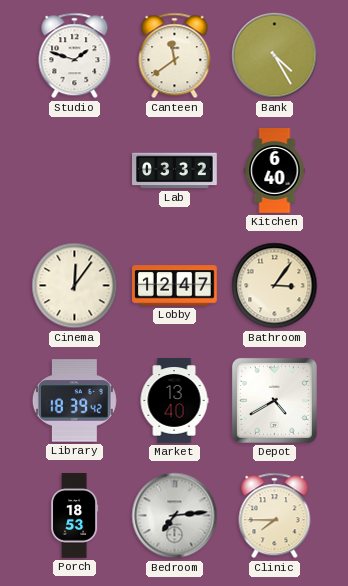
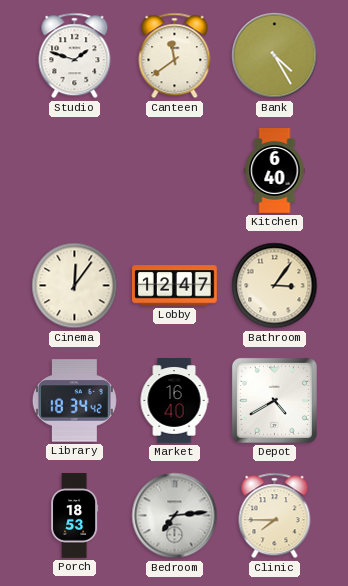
Lab: 03:32 -> none (175, 171)
Library: 18:39 -> 18:34 (74, 401)
Market: 13:40 -> 16:40 (174, 401)
